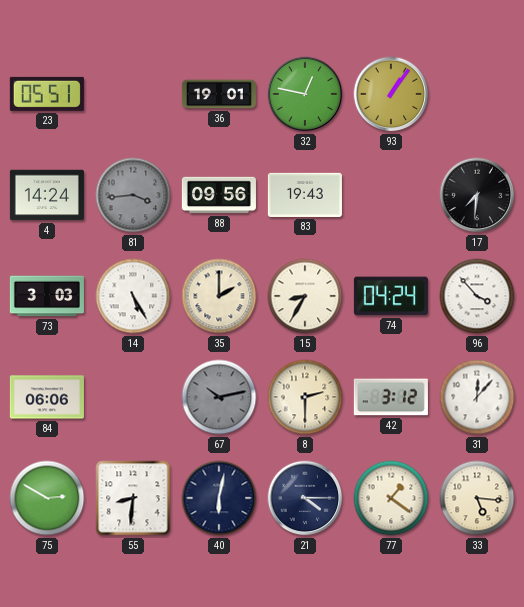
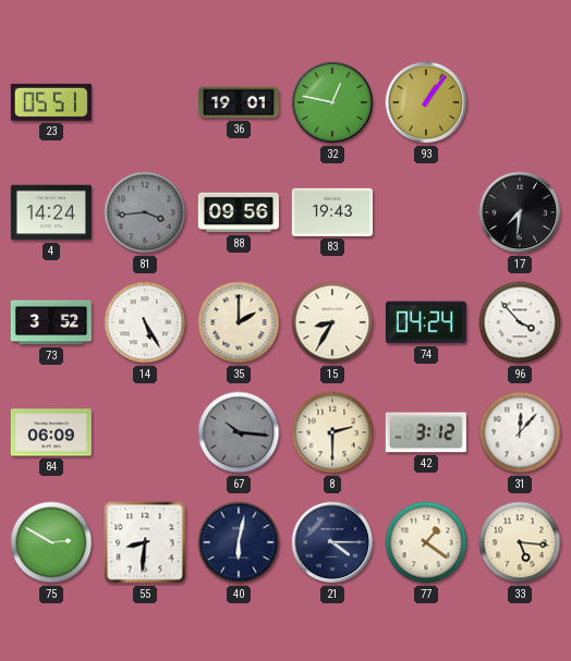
73: 3:03 -> 3:52 (51, 322)
84: 06:06 -> 06:09 (51, 432)
67: 10:13 -> 10:16 (239, 432)
